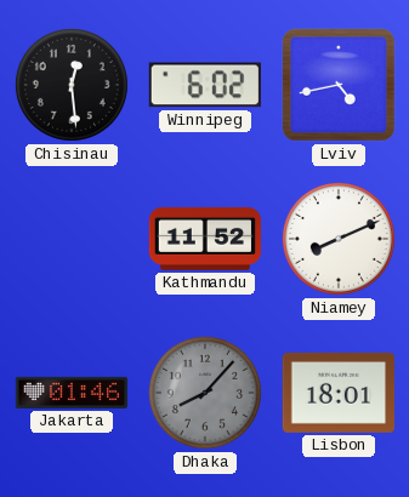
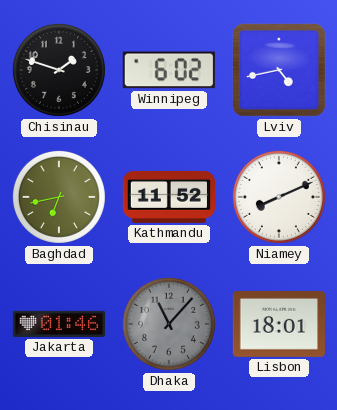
Chisinau: 12:29 -> 1:48 (59, 70)
Baghdad: none -> 6:43 (59, 197)
Dhaka: 8:07 -> 11:07 (169, 324)
